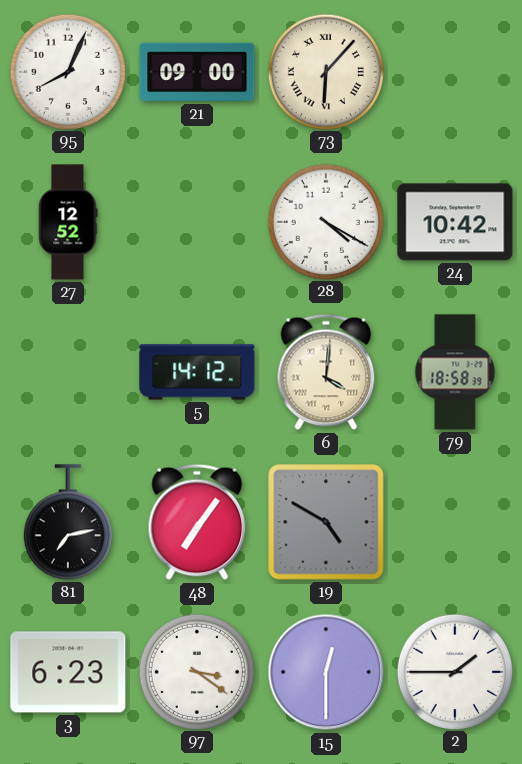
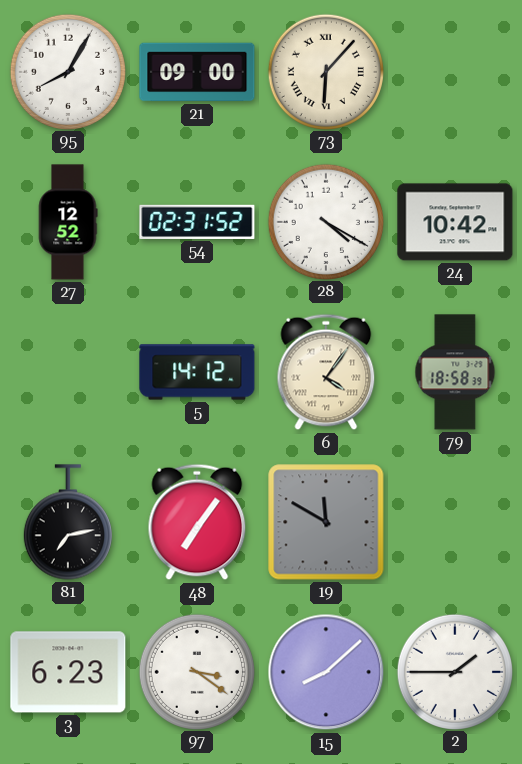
95: 8:04 -> 8:05 (67, 71)
54: none -> 02:31 (197, 222)
6: 4:01 -> 4:06 (326, 372)
19: 4:50 -> 11:50 (326, 522)
15: 12:30 -> 8:08 (326, 672)
